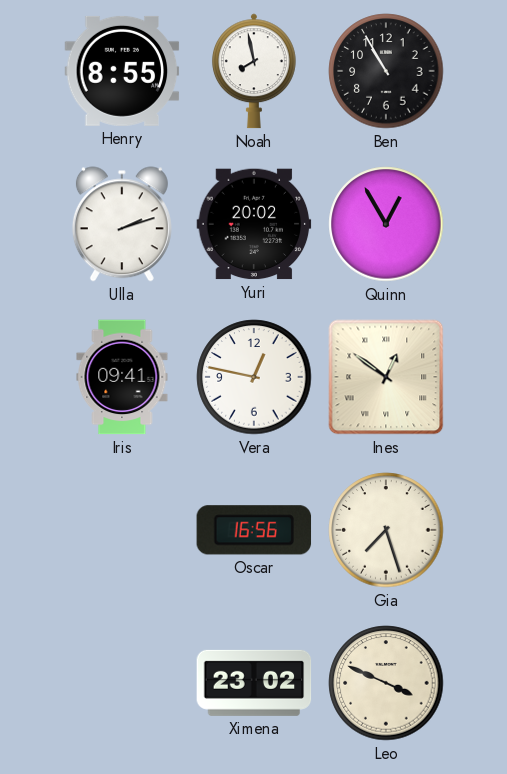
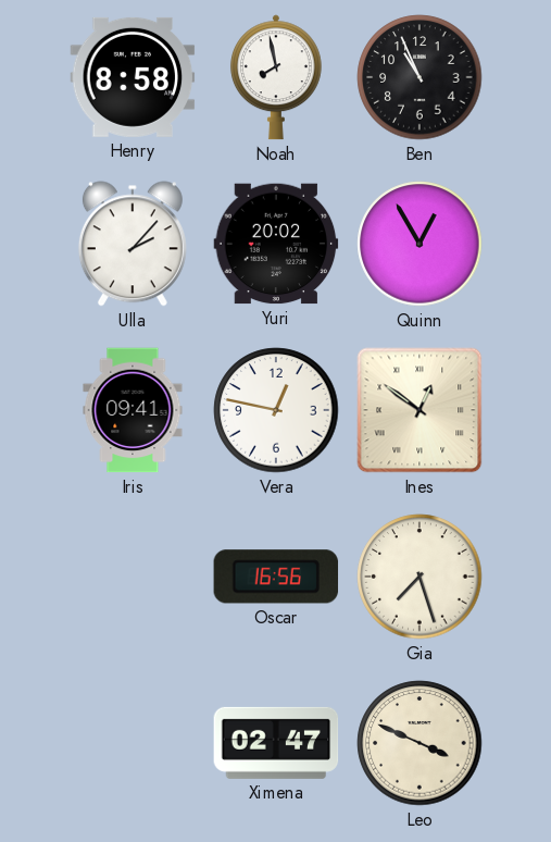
Henry: 8:55 -> 8:58 (133, 77)
Ben: 10:55 -> 10:56 (419, 77)
Ulla: 2:12 -> 2:07 (133, 244)
Ximena: 23:02 -> 02:47 (276, 743)
